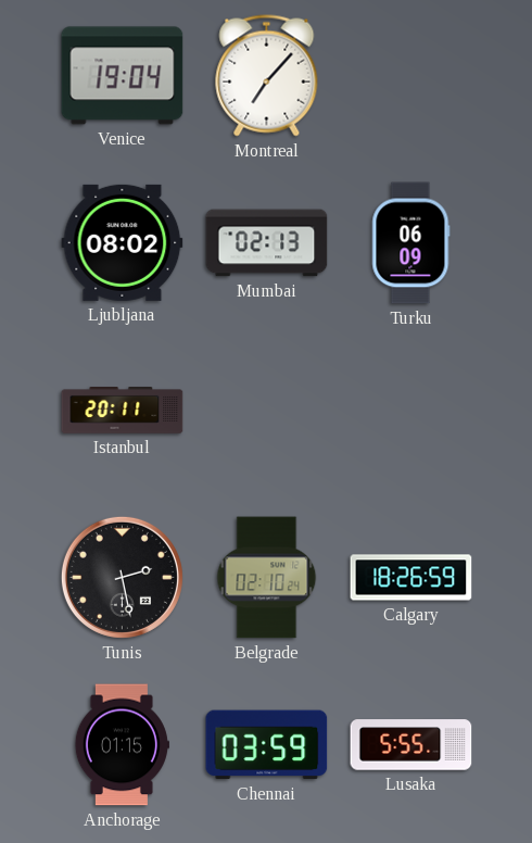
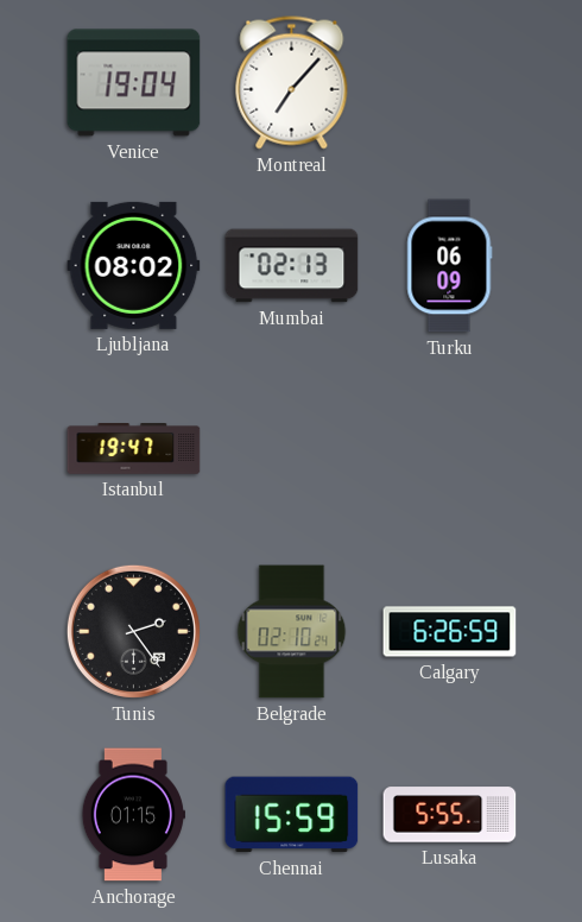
Istanbul: 20:11 -> 19:47 (134, 449)
Tunis: 2:28 -> 2:24 (133, 631)
Calgary: 18:26 -> 6:26 (450, 632)
Chennai: 03:59 -> 15:59 (292, 815)
